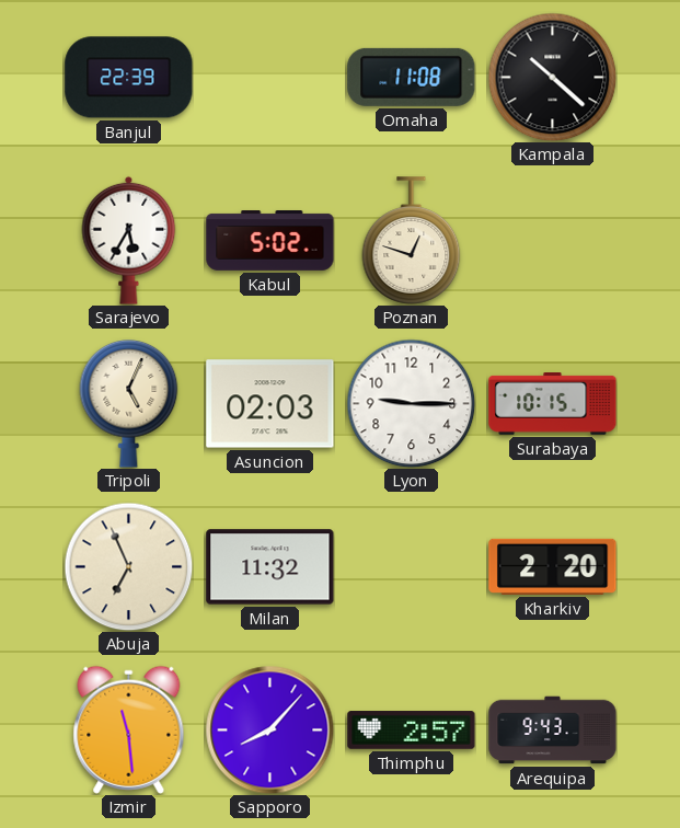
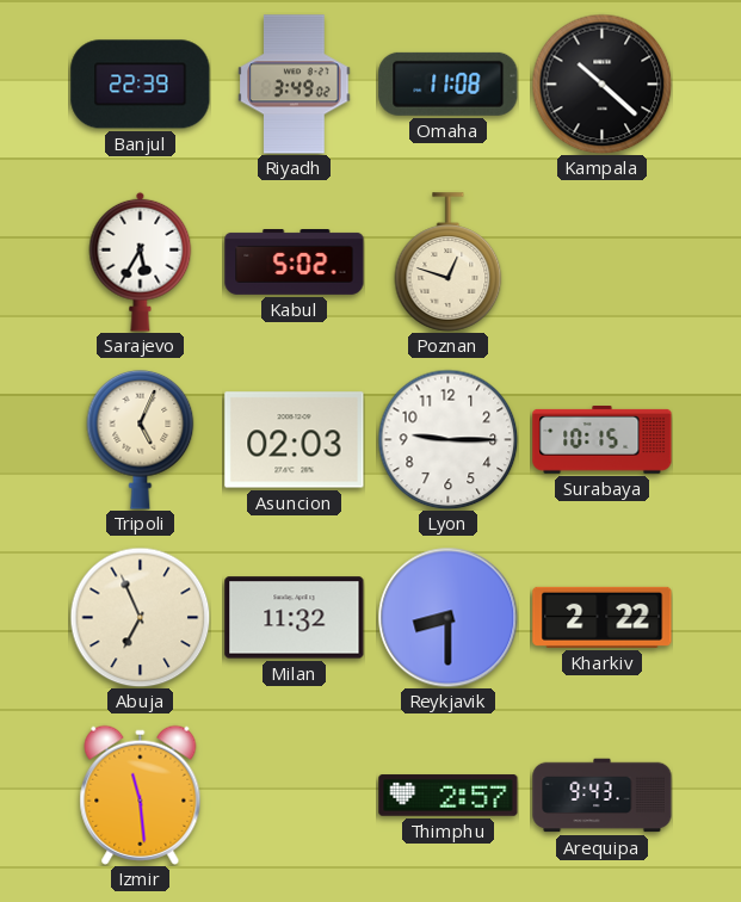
Riyadh: none -> 3:49 (295, 85)
Reykjavik: none -> 8:30 (447, 617)
Kharkiv: 2:20 -> 2:22 (603, 617)
Sapporo: 8:07 -> none (269, 729)
